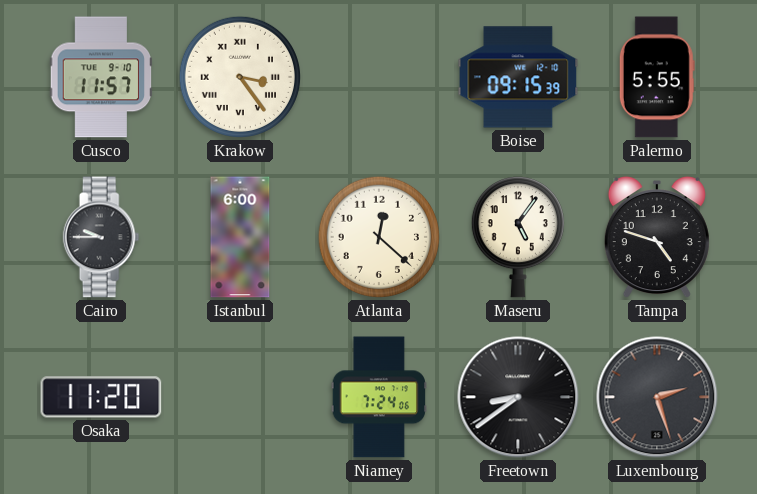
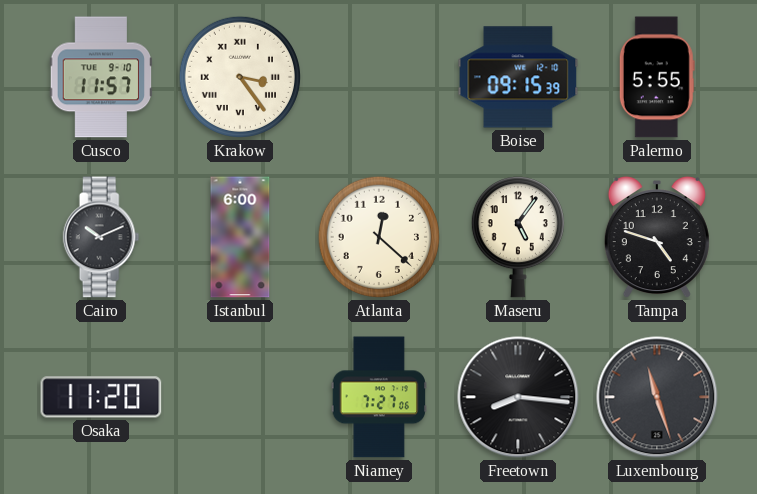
Cairo: 9:45 -> 10:11 (101, 237)
Niamey: 7:24 -> 7:27 (378, 397)
Freetown: 8:39 -> 8:16 (518, 397)
Luxembourg: 2:27 -> 11:27 (657, 397)
